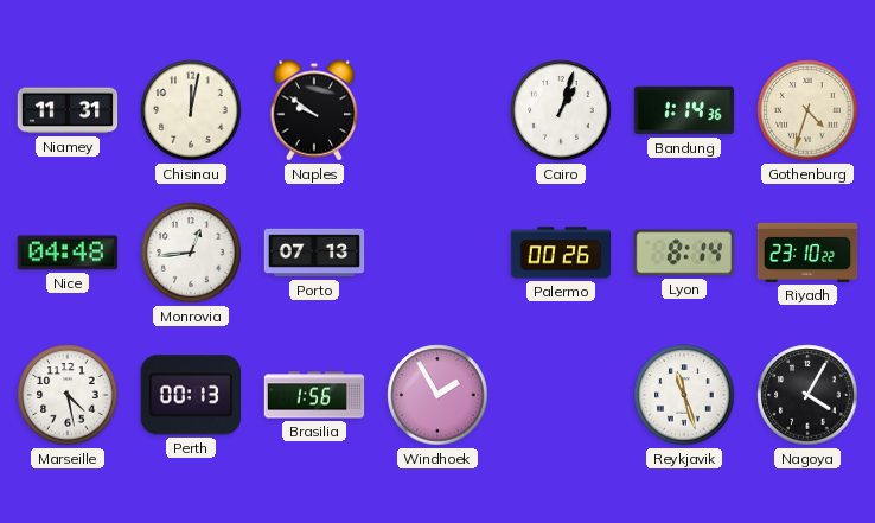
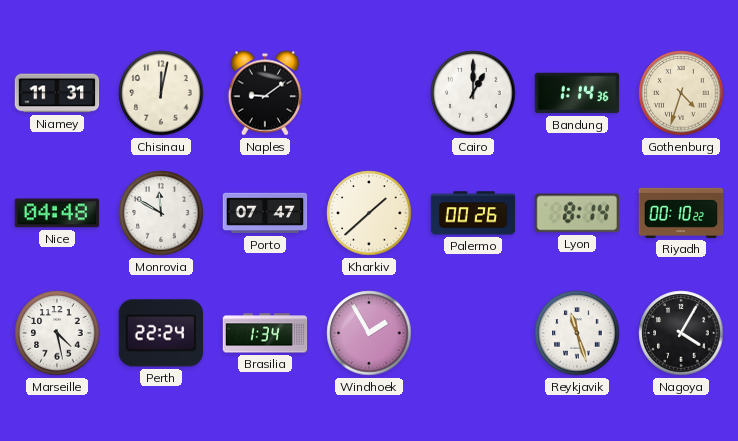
Naples: 9:51 -> 9:09 (265, 93)
Cairo: 1:03 -> 1:00 (473, 93)
Monrovia: 12:44 -> 11:50 (161, 213)
Porto: 07:13 -> 07:47 (265, 213)
Kharkiv: none -> 1:38 (369, 213)
Riyadh: 23:10 -> 00:10 (681, 213)
Perth: 00:13 -> 22:24 (160, 333)
Brasilia: 1:56 -> 1:34 (265, 333)
